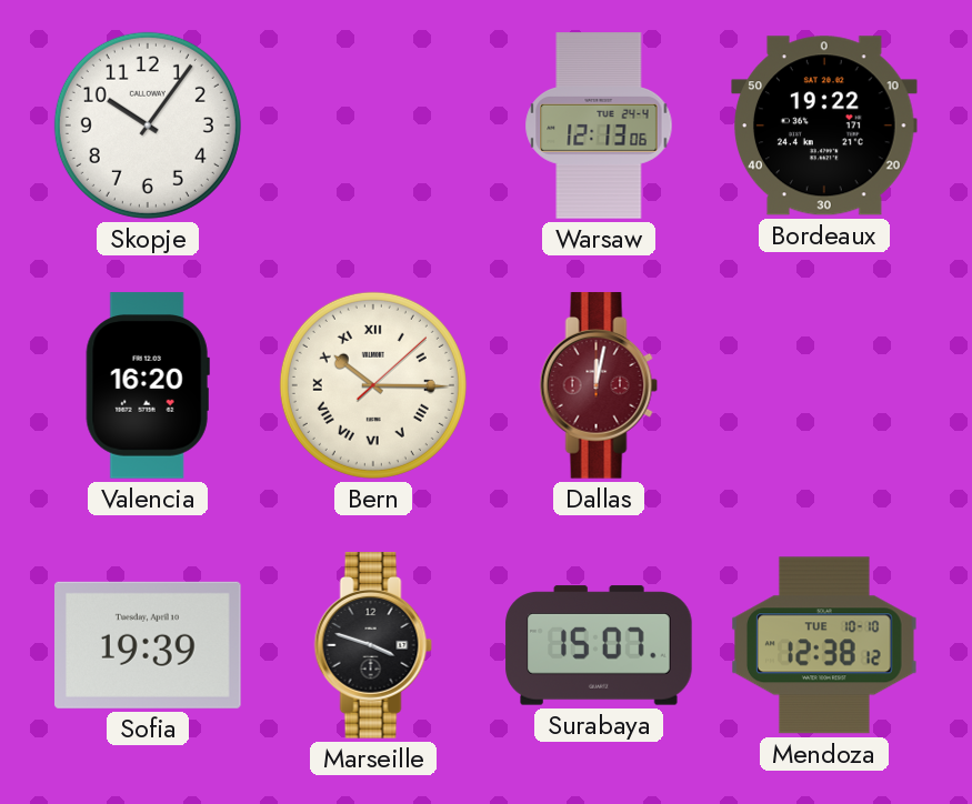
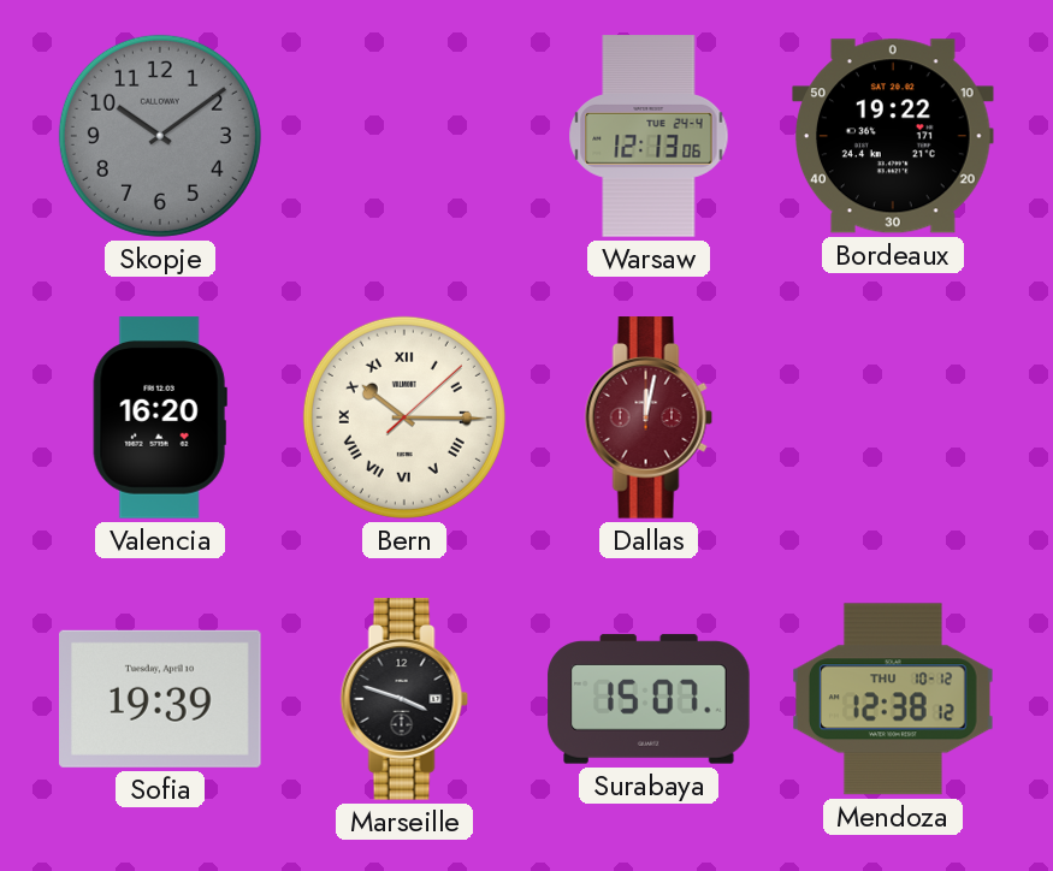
Skopje: 10:06 -> 10:09 (160, 136)
Skopje dial: white -> grey (160, 136)
Mendoza date: TUE 10-10 -> THU 10-12 (894, 699)
